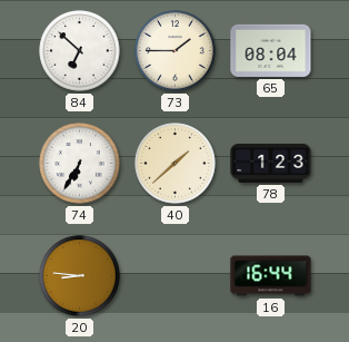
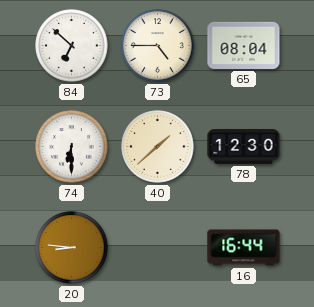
73: 1:45 -> 4:45 (158, 46)
74: 6:35 -> 6:30 (72, 147)
78: 1:23 -> 12:30 (244, 146)
